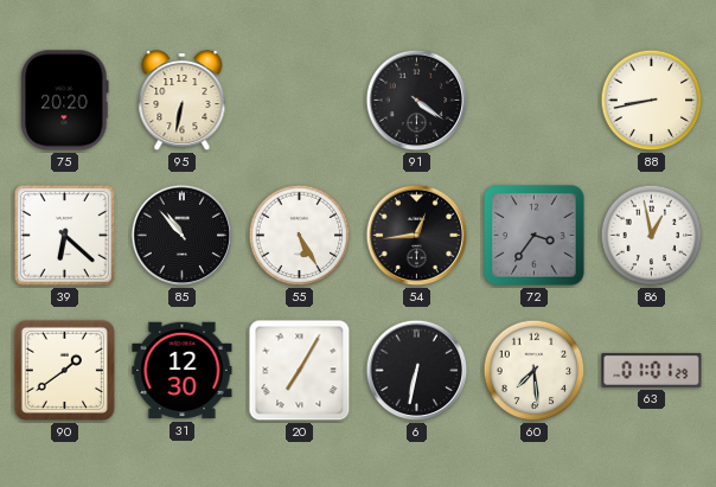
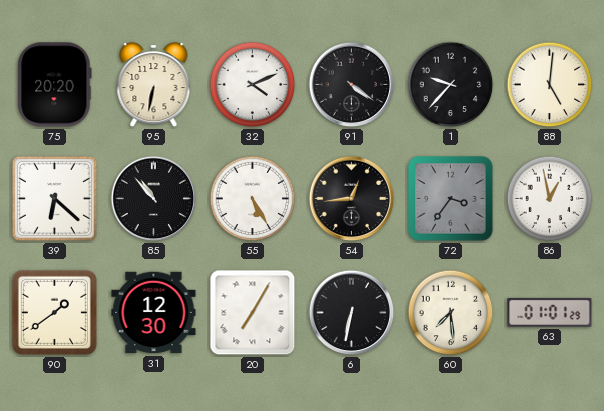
32: none -> 4:11 (253, 85)
1: none -> 9:37 (451, 85)
88: 8:43 -> 5:01 (550, 85)
